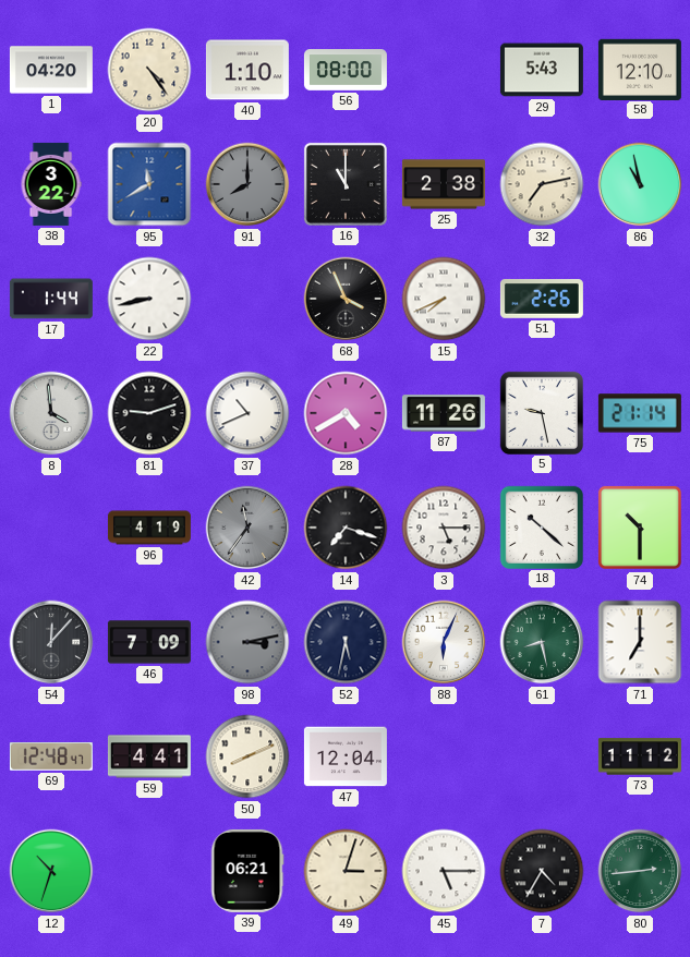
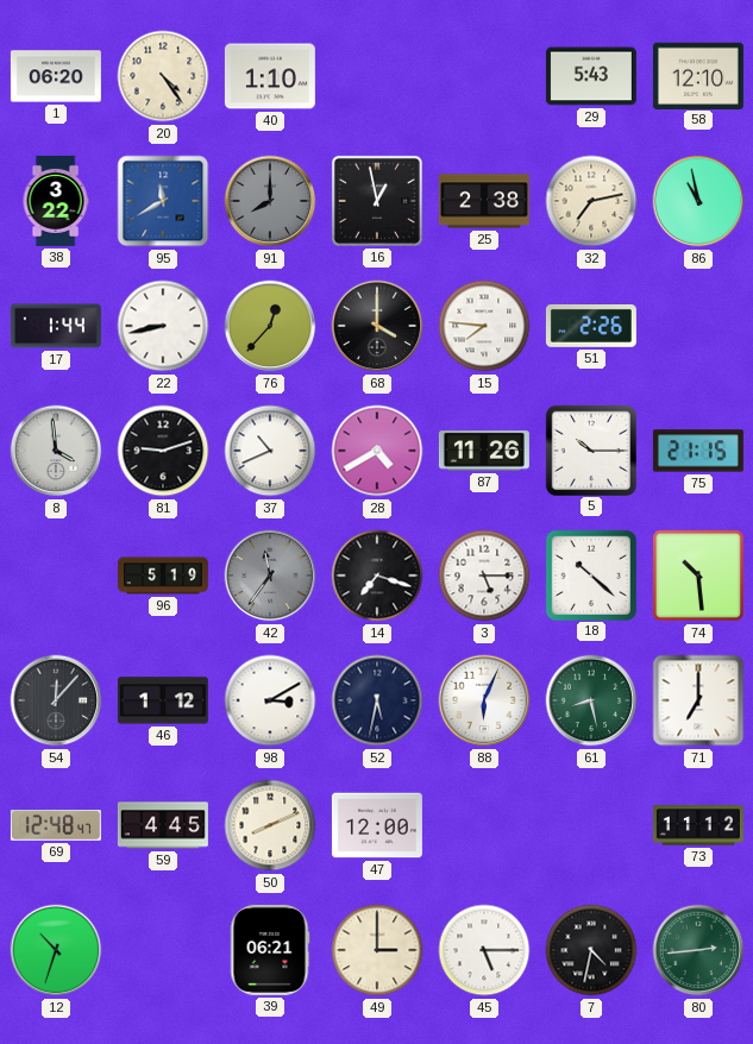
1: 04:20 -> 06:20 (56, 76)
56: 08:00 -> none (346, 71)
16: 11:00 -> 12:58 (377, 201)
76: none -> 12:37 (270, 326)
68: 3:56 -> 4:00 (377, 326)
15: 7:41 -> 7:46 (484, 326)
5: 9:28 -> 10:15 (590, 449)
75: 21:14 -> 21:15 (698, 451)
96: 4:19 -> 5:19 (163, 576)
74: 10:30 -> 10:29 (698, 576)
46: 7:09 -> 1:12 (163, 700)
98: 3:13 -> 3:10 (270, 700)
98 dial: grey -> white (270, 700)
59: 4:41 -> 4:45 (163, 825)
47: 12:04 -> 12:00 (377, 825)
49: 3:03 -> 3:00 (377, 950)
7: 4:35 -> 4:32 (591, 950)
